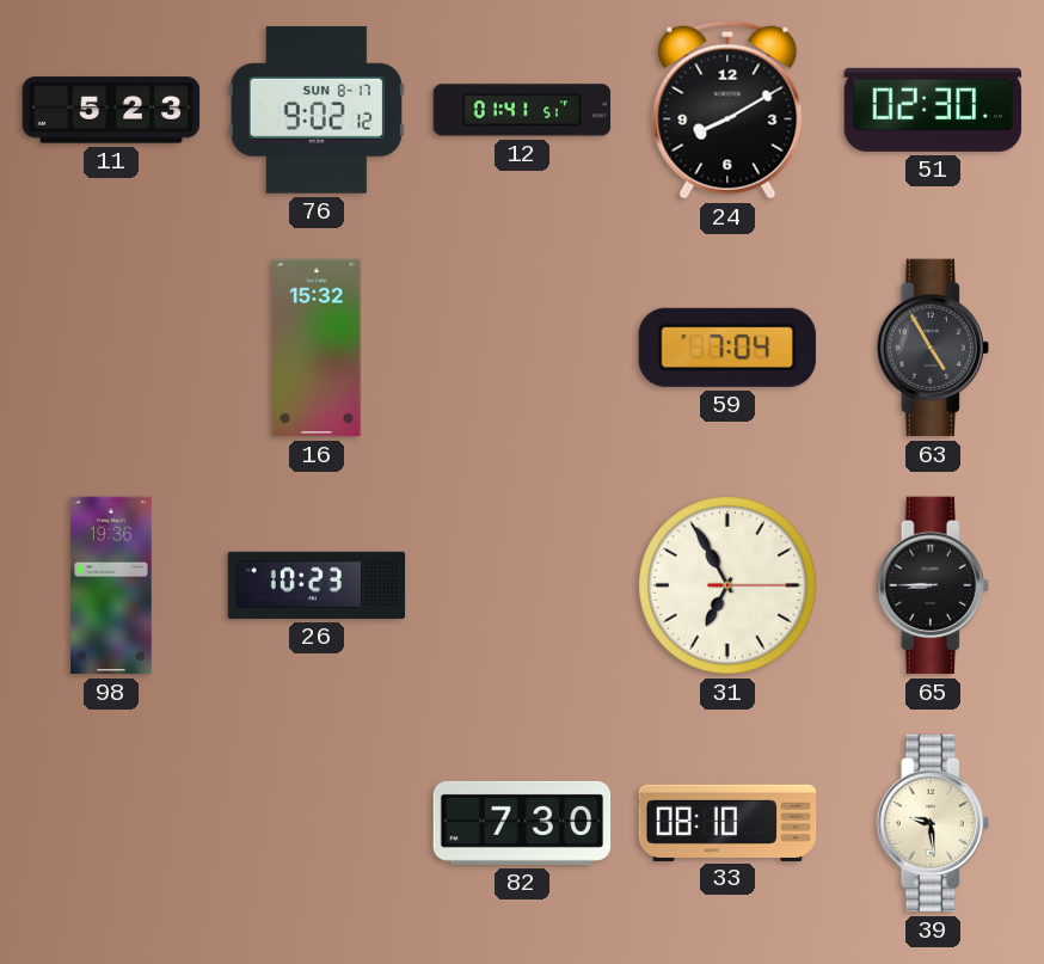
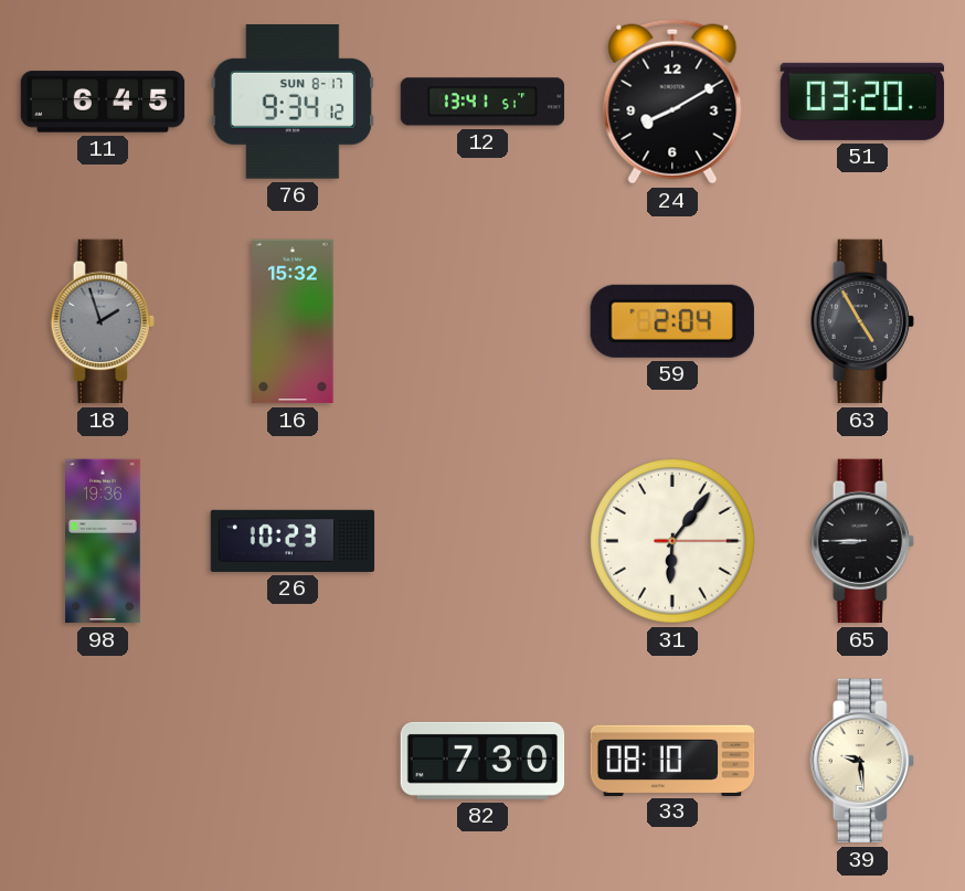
11: 5:23 -> 6:45 (103, 102)
76: 9:02 -> 9:34 (291, 103)
12: 01:41 -> 13:41 (482, 102)
51: 02:30 -> 03:20 (862, 102)
18: none -> 1:57 (103, 321)
59: 7:04 -> 2:04 (672, 321)
31: 6:55 -> 6:06 (672, 541)
